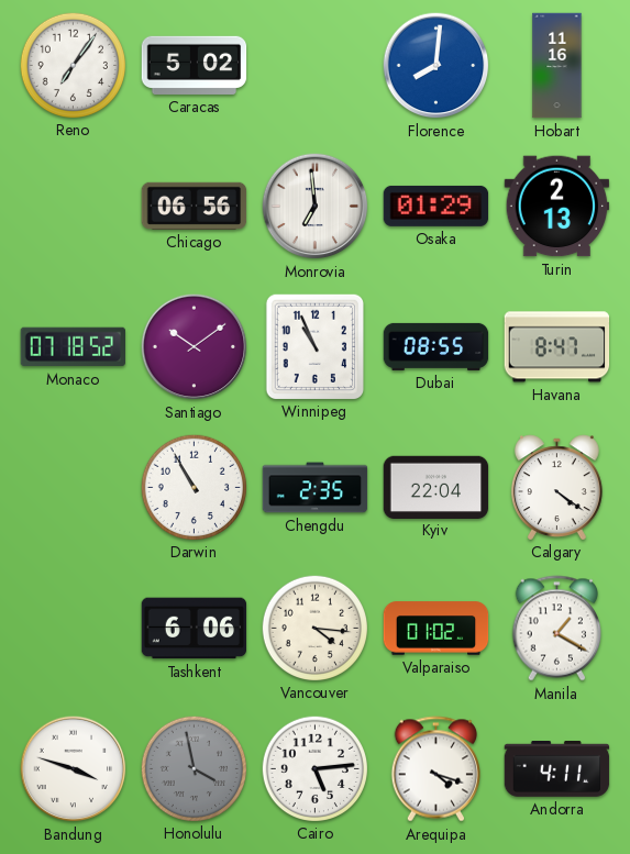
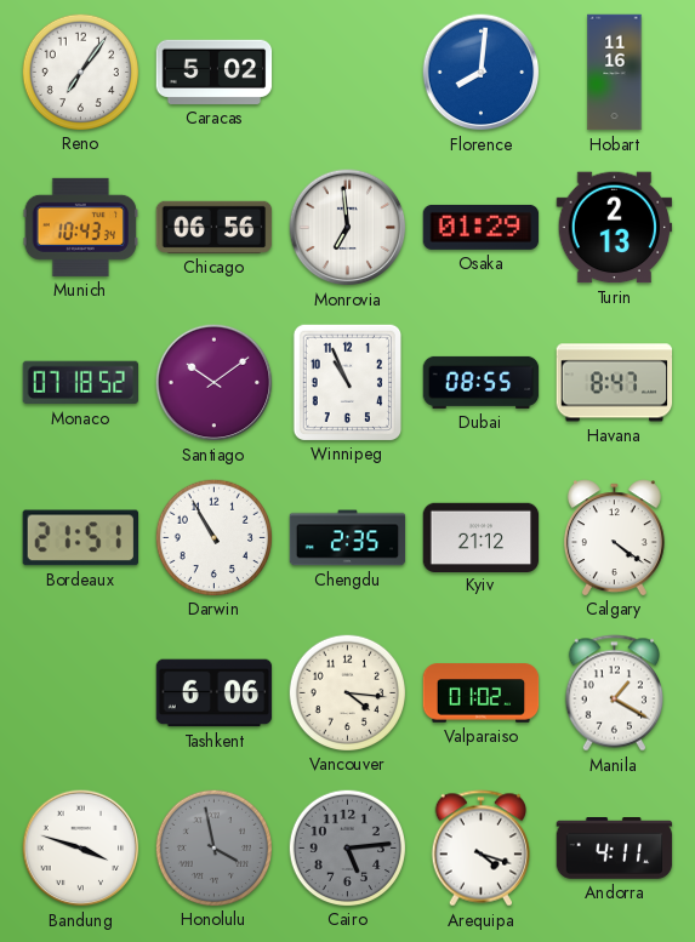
Munich: none -> 10:43 (81, 227)
Bordeaux: none -> 21:51 (80, 538)
Kyiv: 22:04 -> 21:12 (482, 537)
Cairo dial: white -> grey (347, 847)
